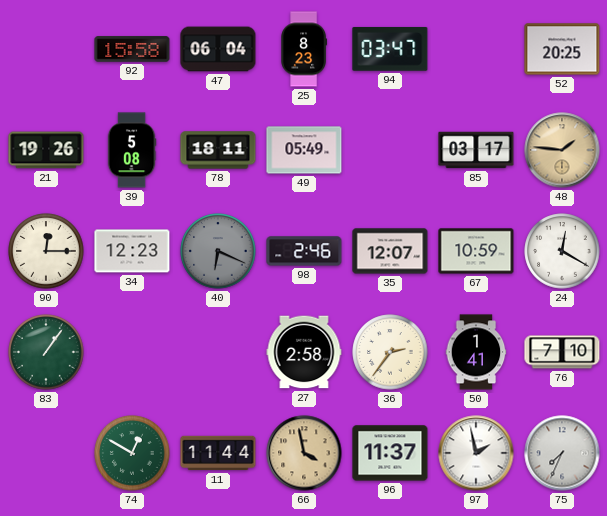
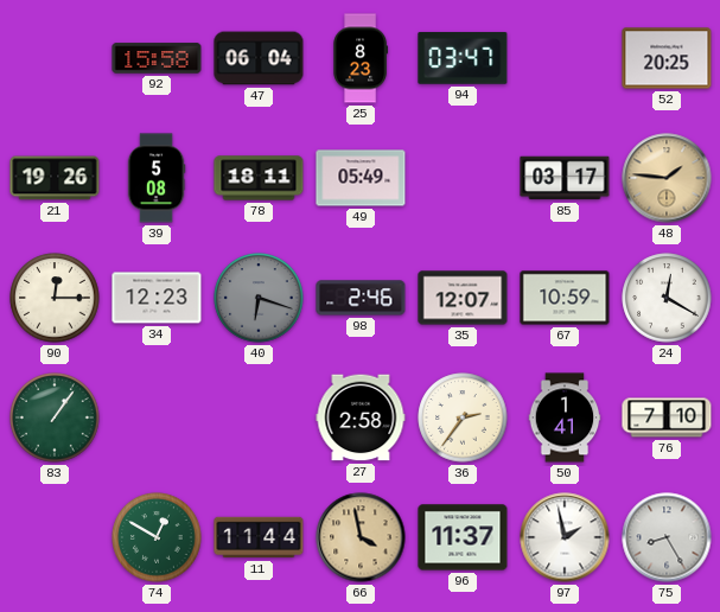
40: 6:19 -> 6:18 (259, 298)
75: 7:34 -> 8:25 (667, 537)
